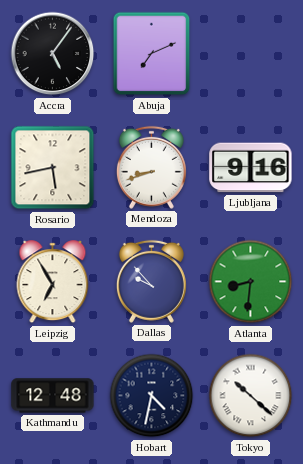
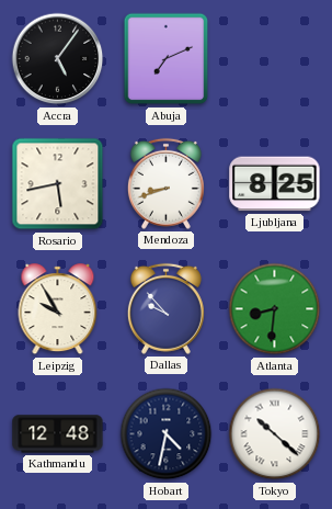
Ljubljana: 9:16 -> 8:25 (275, 184)
Leipzig: 6:55 -> 9:55 (58, 309)
